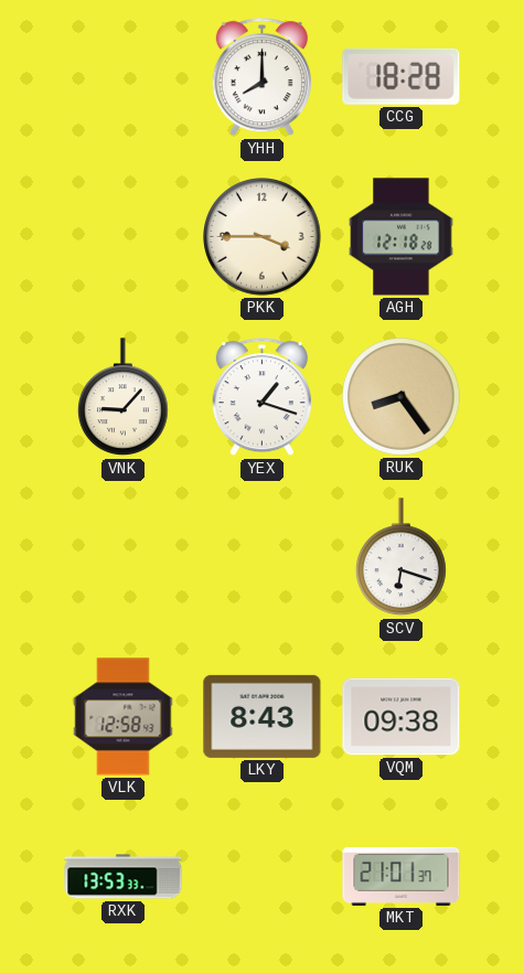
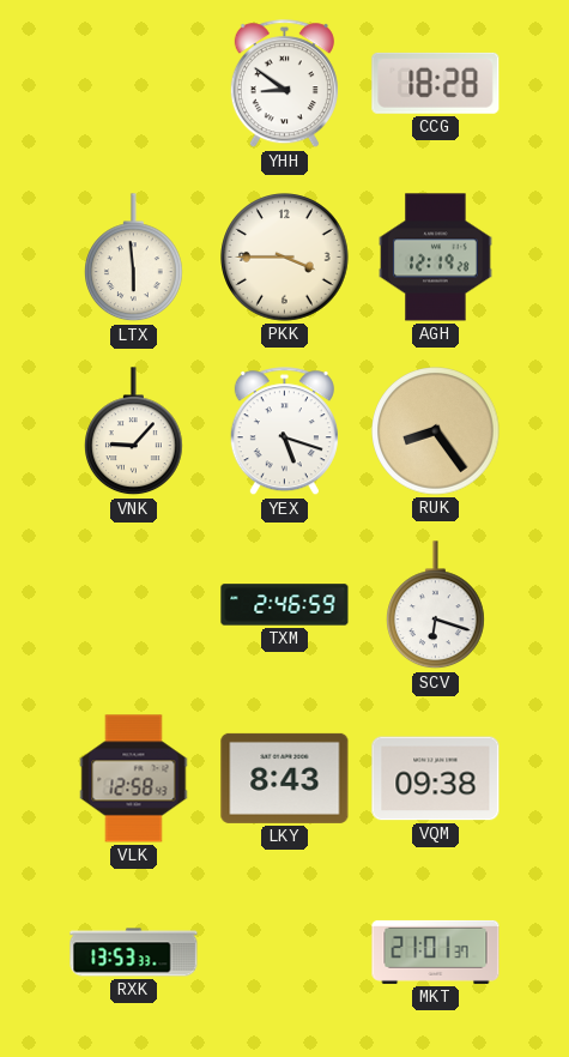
YHH: 8:00 -> 8:51 (284, 84)
LTX: none -> 5:59 (134, 258)
AGH: 12:18 -> 12:19 (436, 258)
YEX: 1:18 -> 5:18 (284, 431)
TXM: none -> 2:46 (285, 605)
